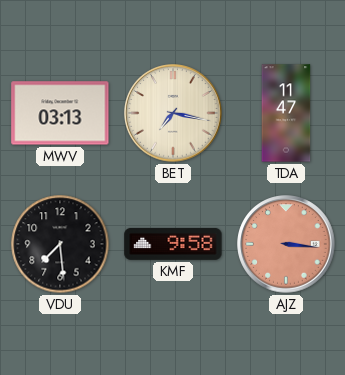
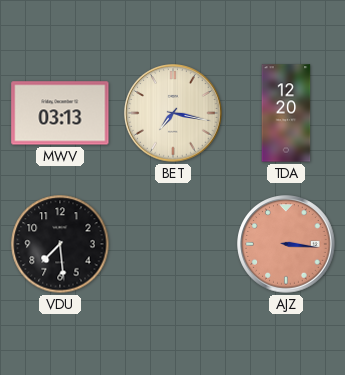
TDA: 11:47 -> 12:20 (286, 113)
KMF: 9:58 -> none (173, 244)
